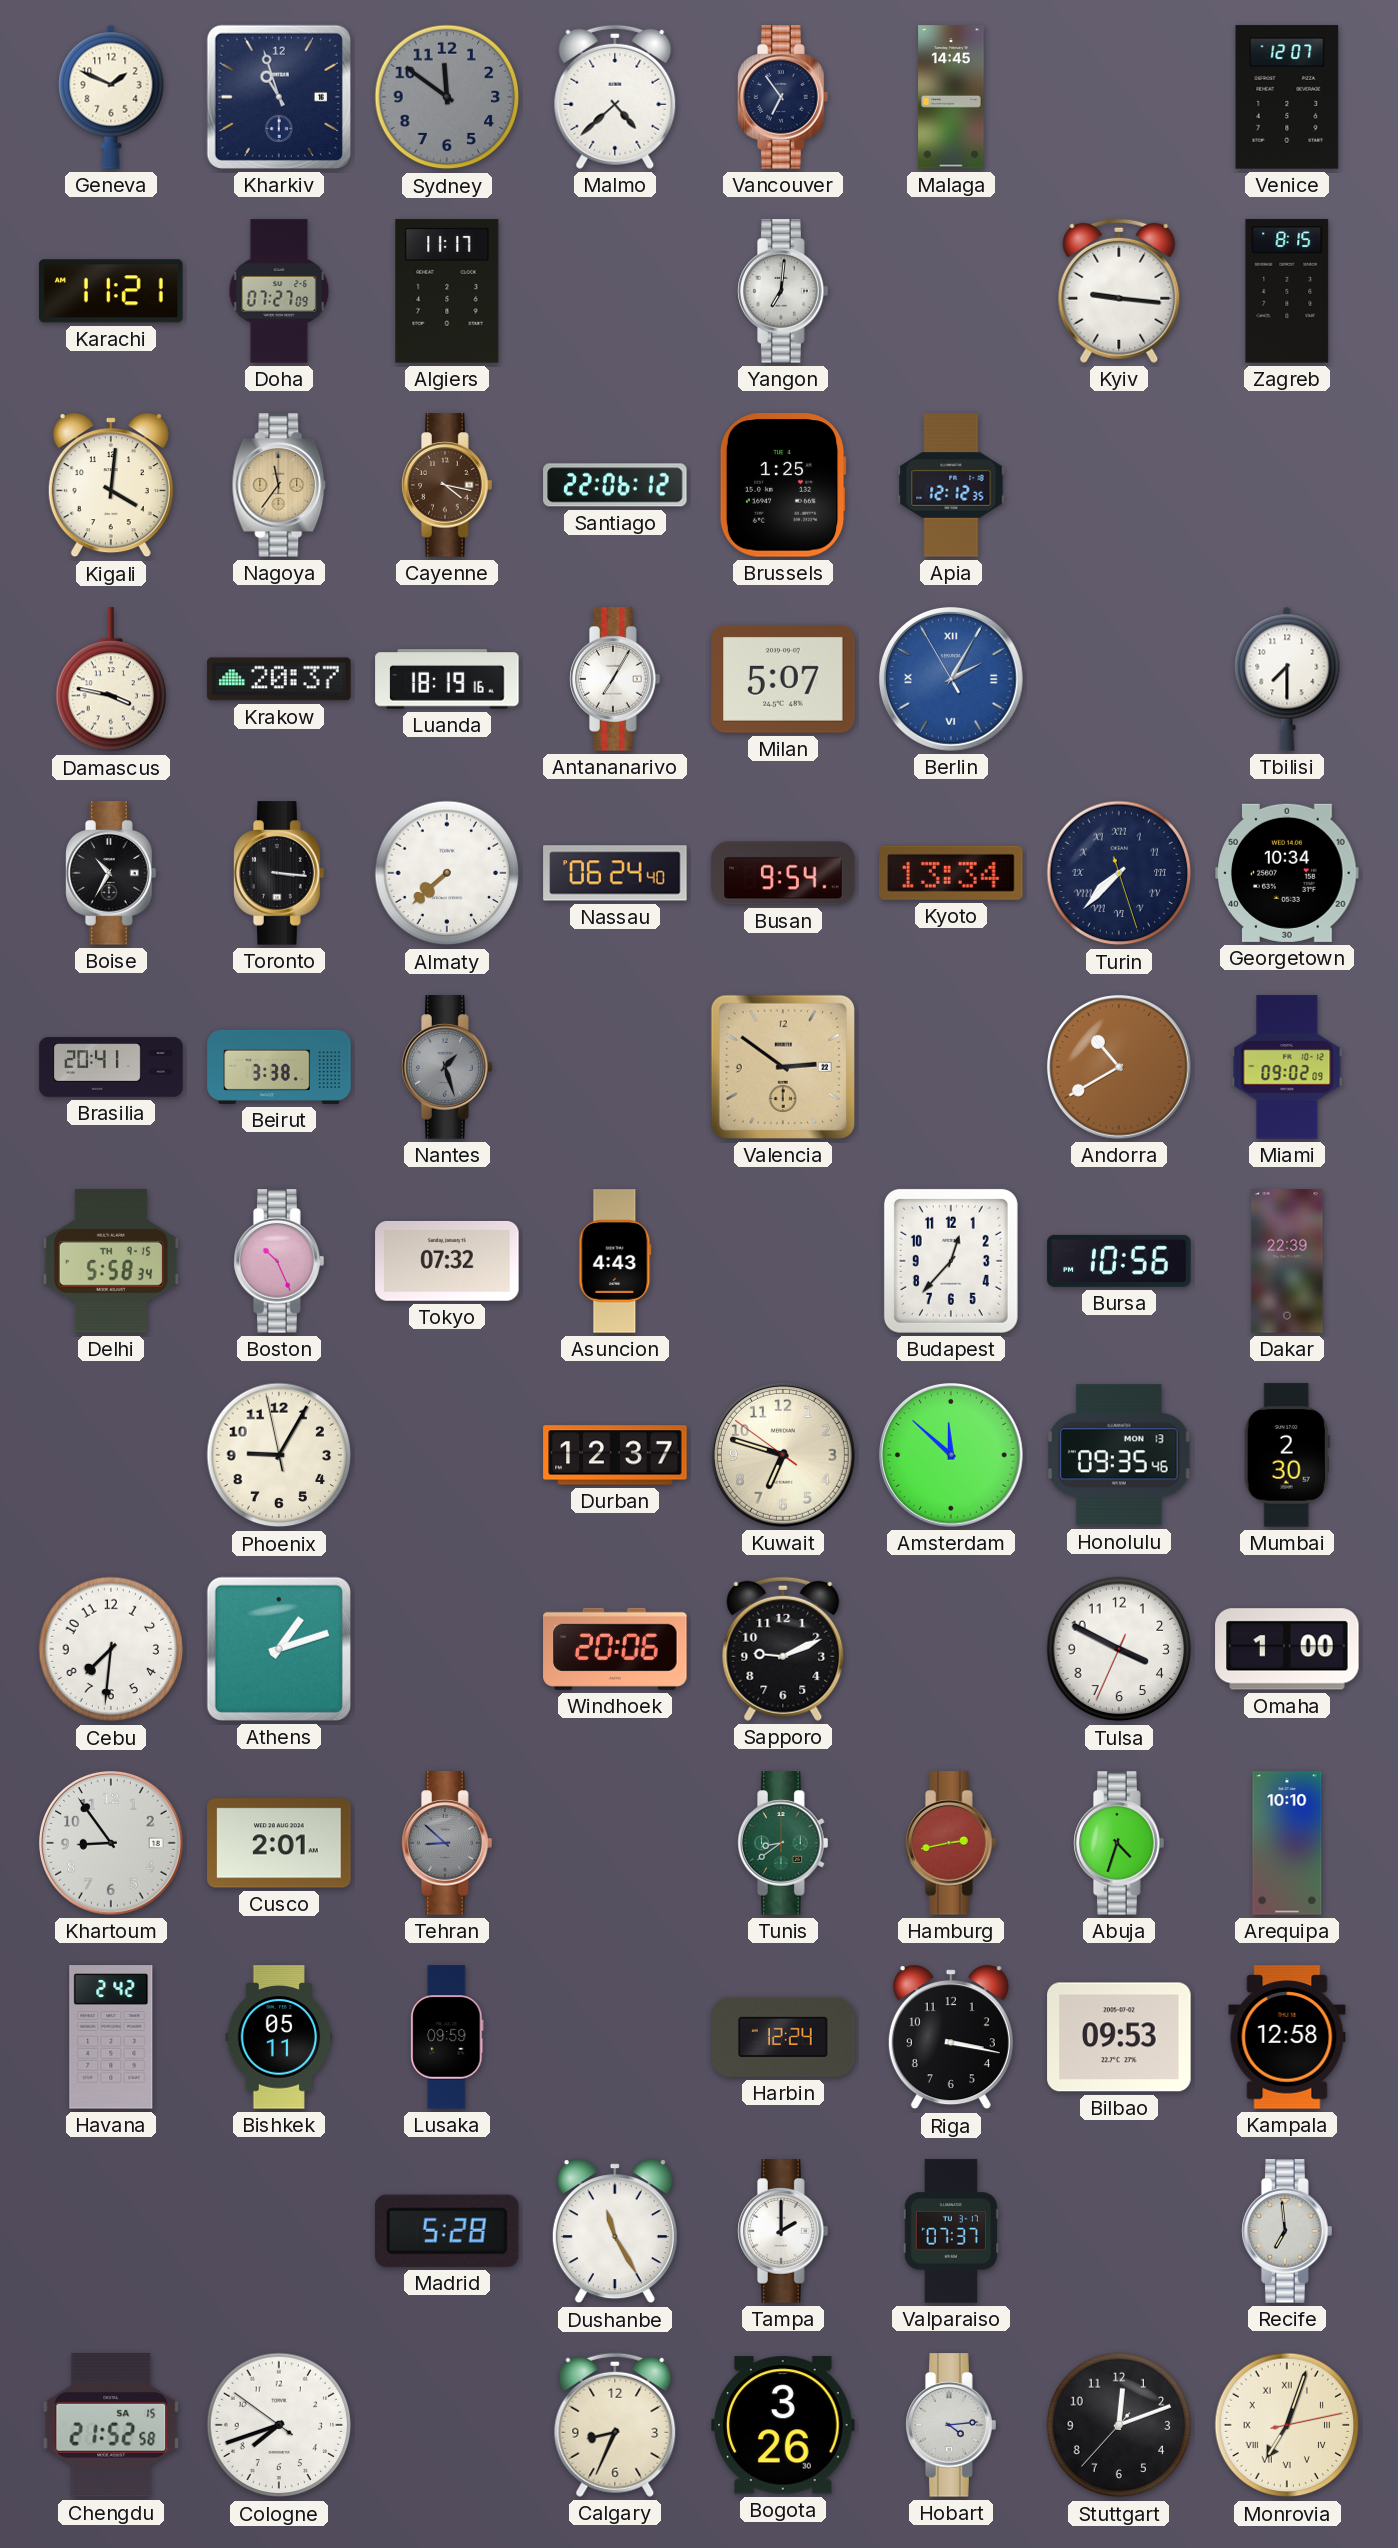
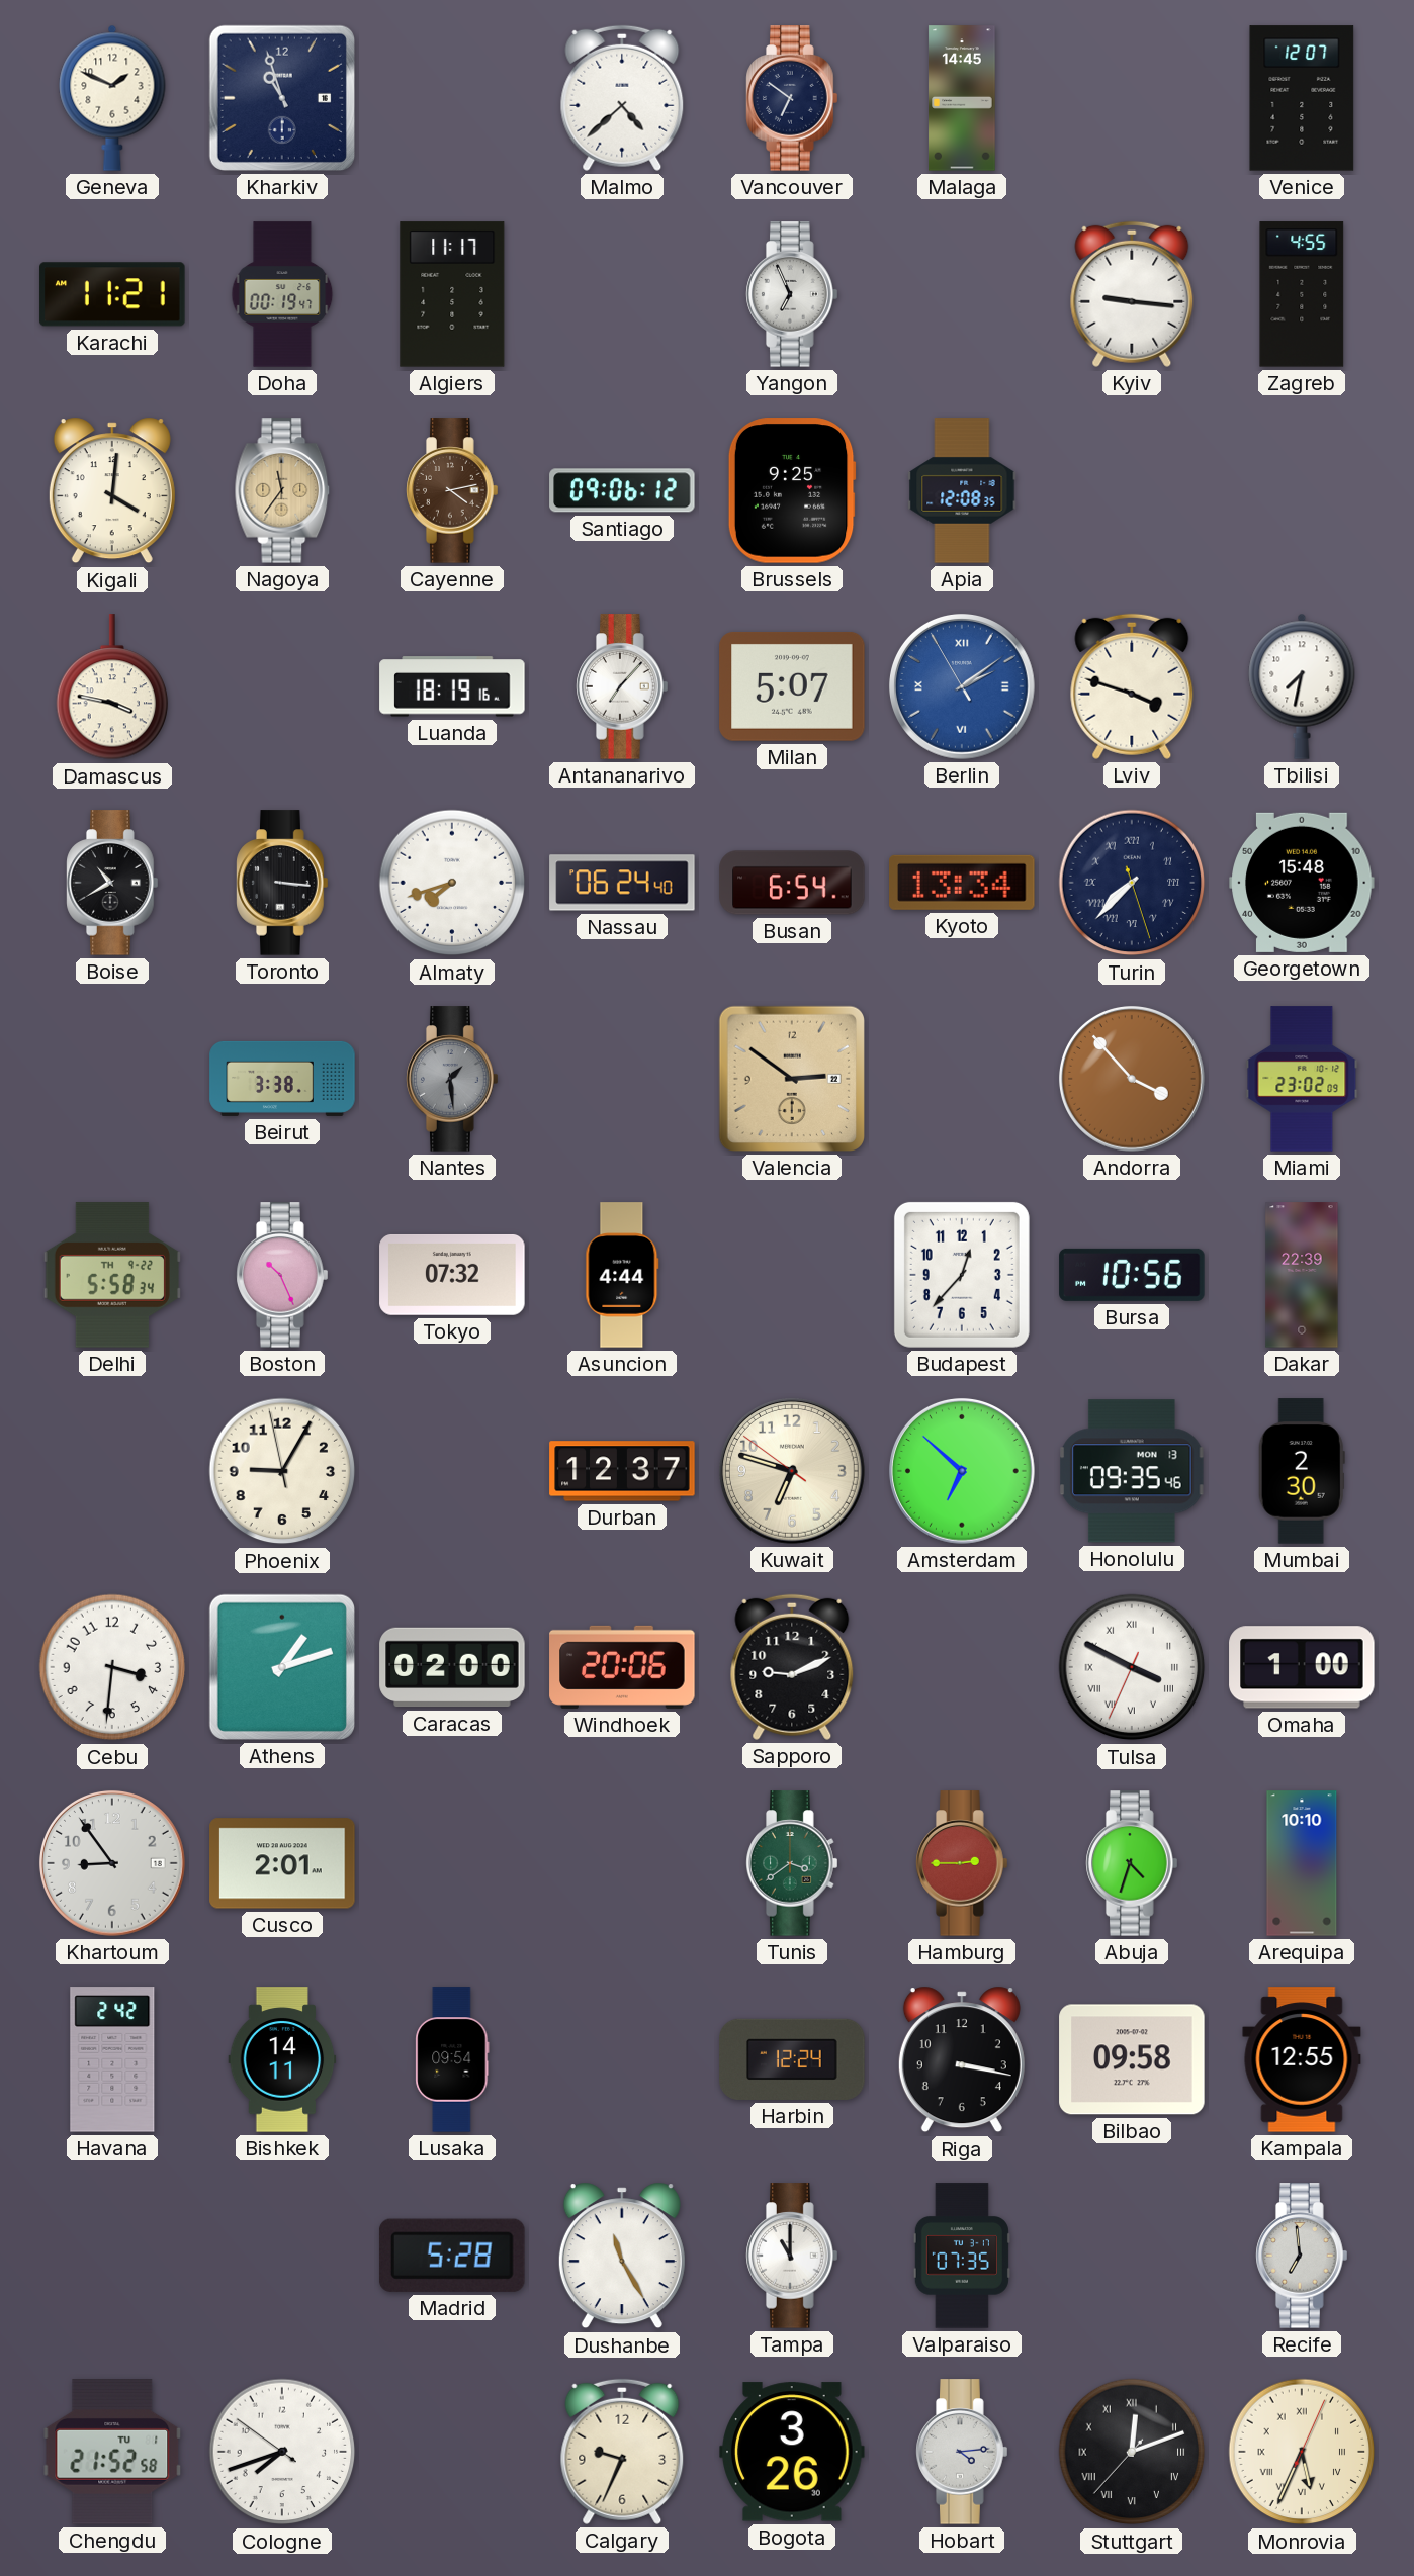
Sydney: 11:51 -> none (447, 97)
Vancouver: 6:54 -> 6:51 (792, 98)
Doha: 07:27 -> 00:19 (282, 294)
Yangon: 7:01 -> 6:56 (792, 294)
Zagreb: 8:15 -> 4:55 (1302, 294)
Cayenne: 4:17 -> 4:13 (452, 490)
Santiago: 22:06 -> 09:06 (622, 490)
Brussels: 1:25 -> 9:25 (792, 490)
Apia: 12:12 -> 12:08 (962, 490)
Krakow: 20:37 -> none (279, 679)
Antananarivo: 7:05 -> 7:07 (622, 686)
Berlin: 2:04 -> 2:08 (962, 686)
Lviv: none -> 3:48 (1132, 686)
Tbilisi: 7:30 -> 7:32 (1302, 686)
Boise: 10:35 -> 10:40 (112, 883)
Almaty: 7:38 -> 7:42 (452, 883)
Busan: 9:54 -> 6:54 (792, 883)
Georgetown: 10:34 -> 15:48 (1302, 883)
Brasilia: 20:41 -> none (111, 1067)
Nantes: 1:27 -> 1:29 (452, 1079)
Andorra: 10:40 -> 3:53 (1132, 1079)
Miami: 09:02 -> 23:02 (1302, 1079)
Delhi date: TH 9-15 -> TH 9-22 (112, 1275)
Asuncion: 4:43 -> 4:44 (622, 1275)
Amsterdam: 11:52 -> 6:52 (962, 1471)
Cebu: 7:31 -> 3:31 (112, 1667)
Caracas: none -> 02:00 (452, 1667)
Tulsa numerals: Arabic -> Roman (1132, 1667)
Tehran: 8:52 -> none (447, 1843)
Tunis: 8:39 -> 3:39 (792, 1863)
Hamburg: 2:43 -> 2:45 (962, 1863)
Bishkek: 05:11 -> 14:11 (282, 2059)
Lusaka: 09:59 -> 09:54 (452, 2059)
Bilbao: 09:53 -> 09:58 (1132, 2059)
Kampala: 12:58 -> 12:55 (1302, 2059)
Tampa: 2:00 -> 11:00 (792, 2256)
Valparaiso: 07:37 -> 07:35 (962, 2256)
Chengdu date: SA 15 -> TU 1 (112, 2452)
Calgary: 8:34 -> 9:34 (622, 2452)
Stuttgart numerals: Arabic -> Roman (1132, 2452)
Monrovia: 7:03 -> 5:34 (1302, 2452)
